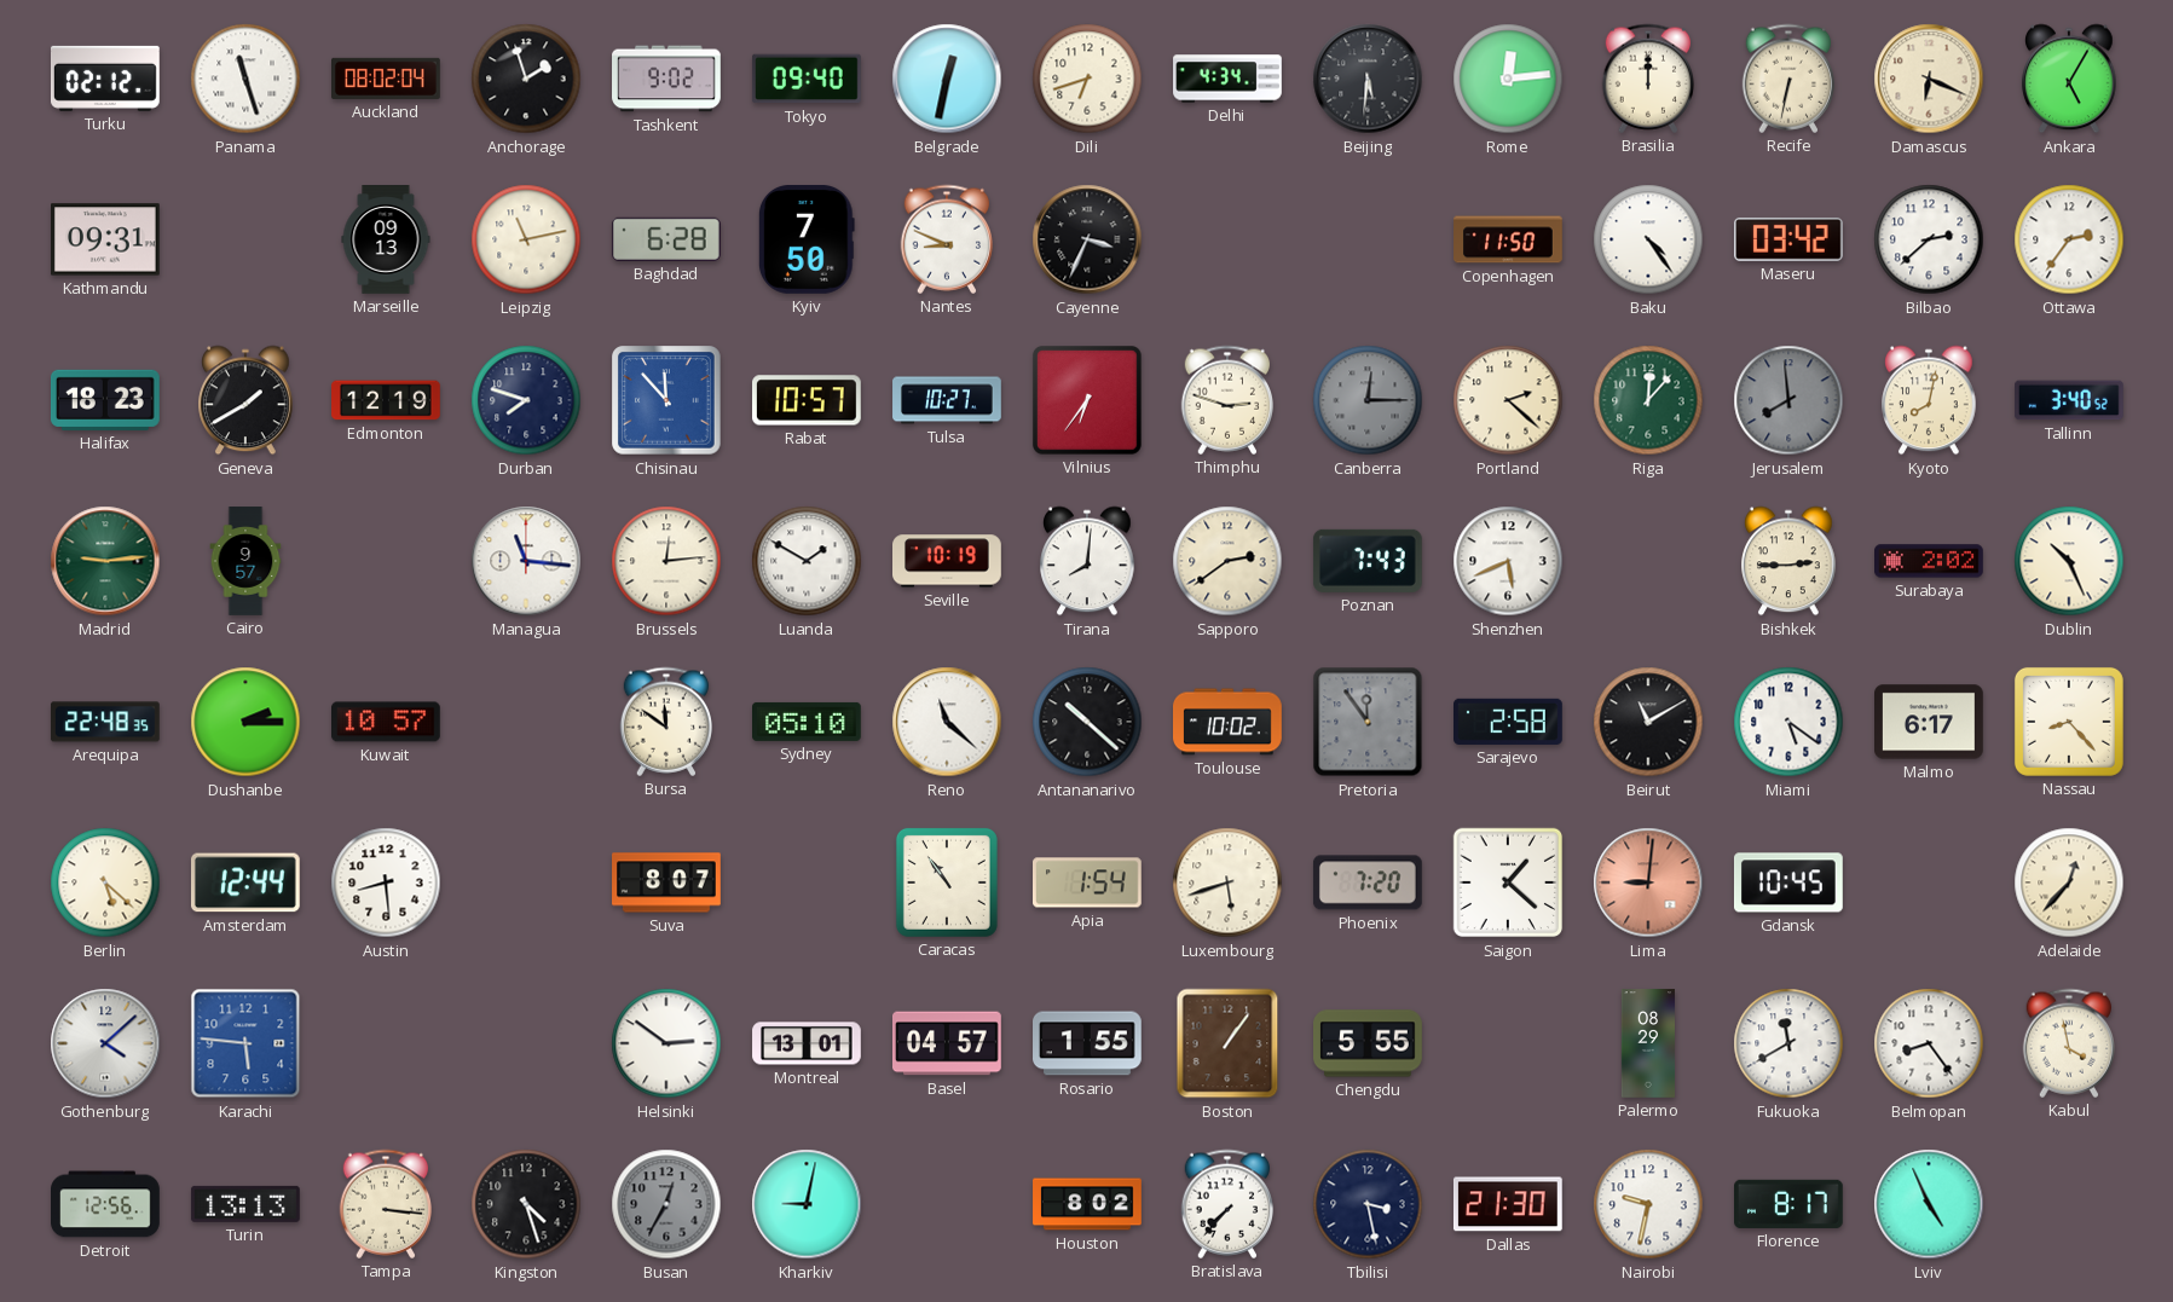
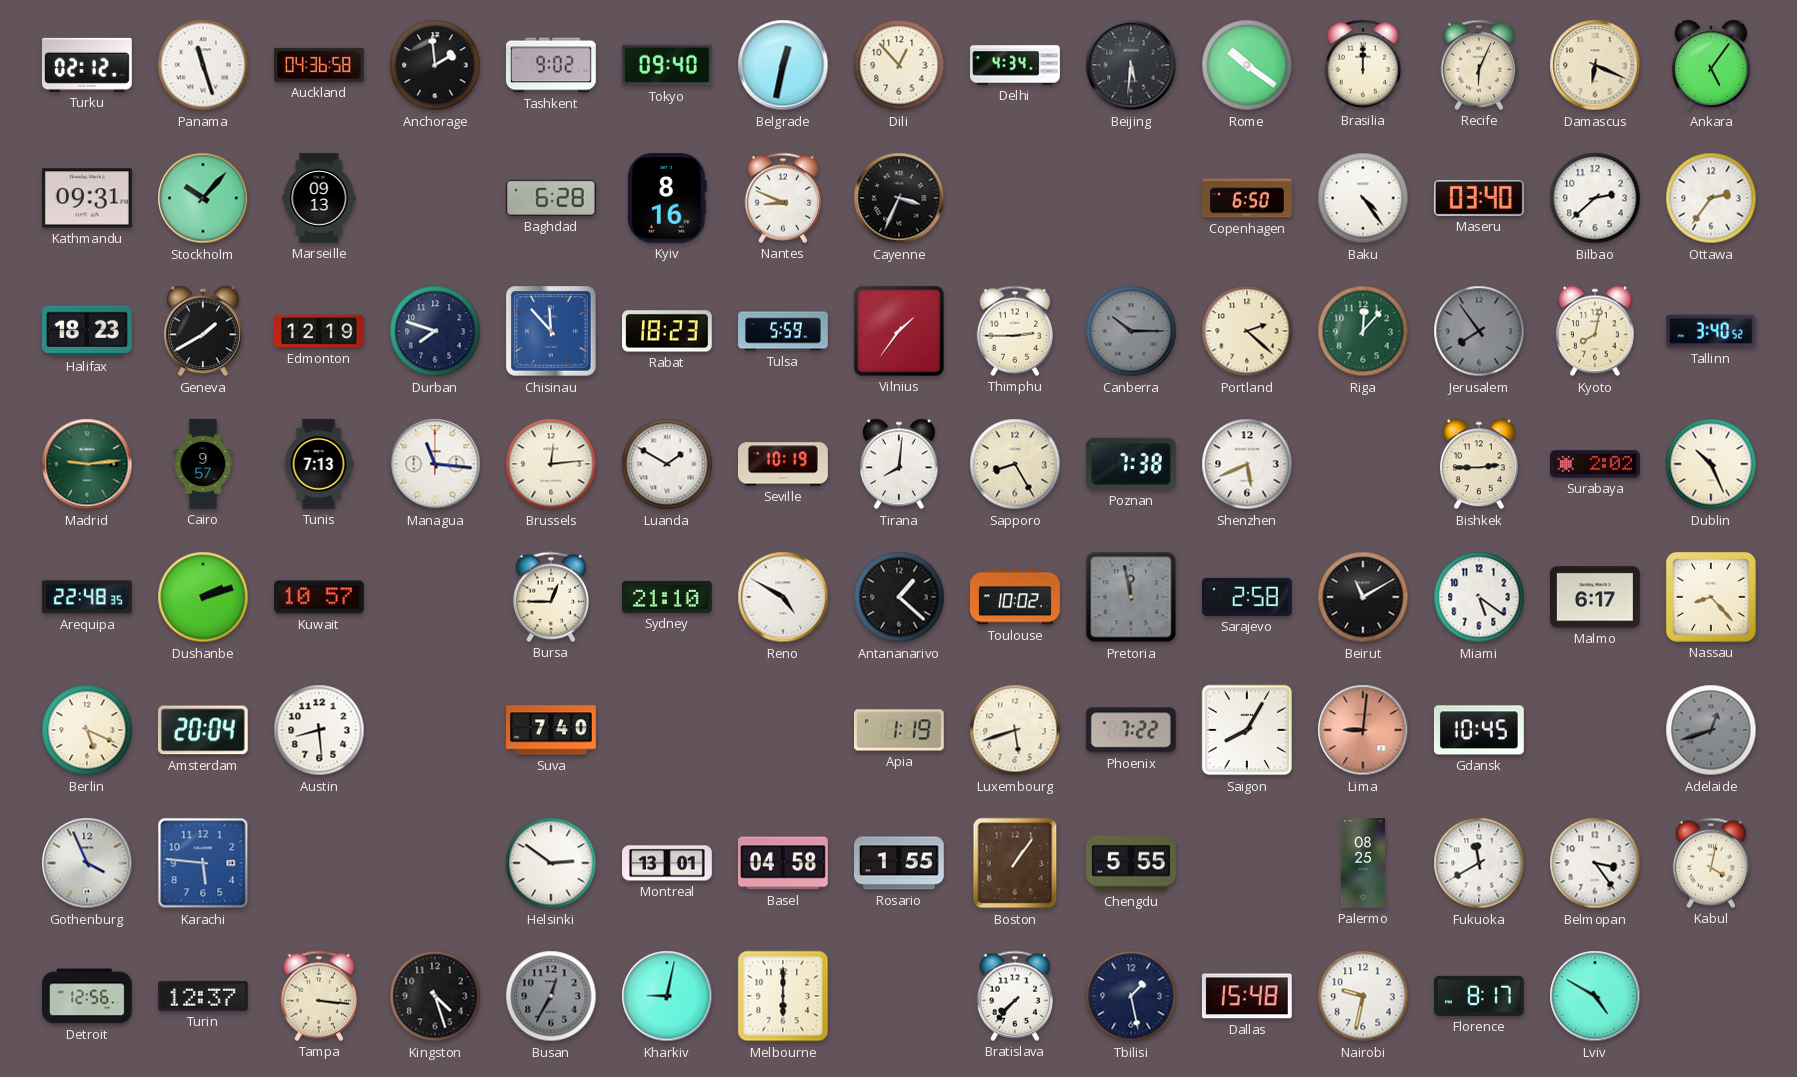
Auckland: 08:02 -> 04:36 (320, 65)
Anchorage: 1:57 -> 1:59 (435, 65)
Dili: 6:42 -> 12:53 (899, 65)
Rome: 12:14 -> 10:21 (1247, 65)
Recife: 6:32 -> 6:04 (1479, 65)
Ankara: 5:05 -> 5:06 (1711, 65)
Stockholm: none -> 10:07 (203, 198)
Leipzig: 11:13 -> none (526, 239)
Kyiv: 7:50 -> 8:16 (667, 199)
Copenhagen: 11:50 -> 6:50 (1247, 198)
Maseru: 03:42 -> 03:40 (1479, 198)
Rabat: 10:57 -> 18:23 (668, 331)
Tulsa: 10:27 -> 5:59 (783, 331)
Vilnius: 6:36 -> 1:36 (899, 332)
Thimphu: 2:48 -> 2:45 (1015, 331)
Canberra: 12:15 -> 10:15 (1131, 331)
Jerusalem: 7:59 -> 7:54 (1479, 331)
Tunis: none -> 7:13 (319, 464)
Sapporo: 2:39 -> 8:25 (1015, 464)
Poznan: 7:43 -> 7:38 (1131, 464)
Dushanbe: 2:15 -> 2:12 (203, 597)
Bursa: 11:51 -> 12:45 (551, 597)
Sydney: 05:10 -> 21:10 (668, 597)
Reno: 11:22 -> 4:50 (783, 597)
Antananarivo: 10:22 -> 1:22 (899, 597)
Pretoria: 11:54 -> 11:58 (1131, 597)
Berlin: 5:22 -> 5:19 (87, 730)
Amsterdam: 12:44 -> 20:04 (203, 730)
Suva: 8:07 -> 7:40 (552, 730)
Caracas: 10:54 -> none (947, 883)
Apia: 1:54 -> 1:19 (900, 730)
Phoenix: 7:20 -> 7:22 (1131, 730)
Saigon: 1:22 -> 8:05 (1247, 730)
Adelaide: 12:37 -> 12:42 (1711, 730)
Adelaide dial: cream -> grey (1711, 730)
Gothenburg: 4:08 -> 3:56 (87, 863)
Basel: 04:57 -> 04:58 (784, 863)
Palermo: 08:29 -> 08:25 (1362, 863)
Belmopan: 8:24 -> 3:24 (1595, 863)
Kabul: 3:58 -> 4:02 (1711, 863)
Turin: 13:13 -> 12:37 (203, 996)
Melbourne: none -> 6:00 (783, 996)
Houston: 8:02 -> none (1087, 1204)
Tbilisi: 3:28 -> 1:28 (1131, 996)
Dallas: 21:30 -> 15:48 (1247, 996)
Lviv: 4:56 -> 4:50 (1595, 996)
